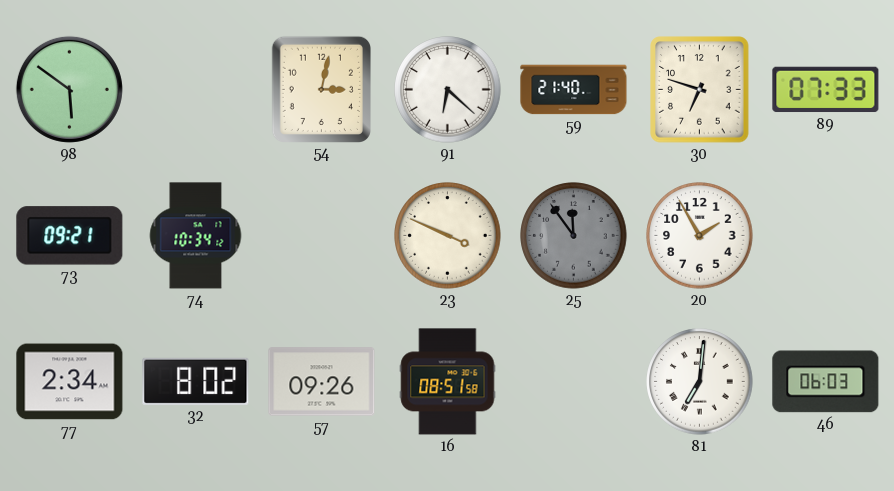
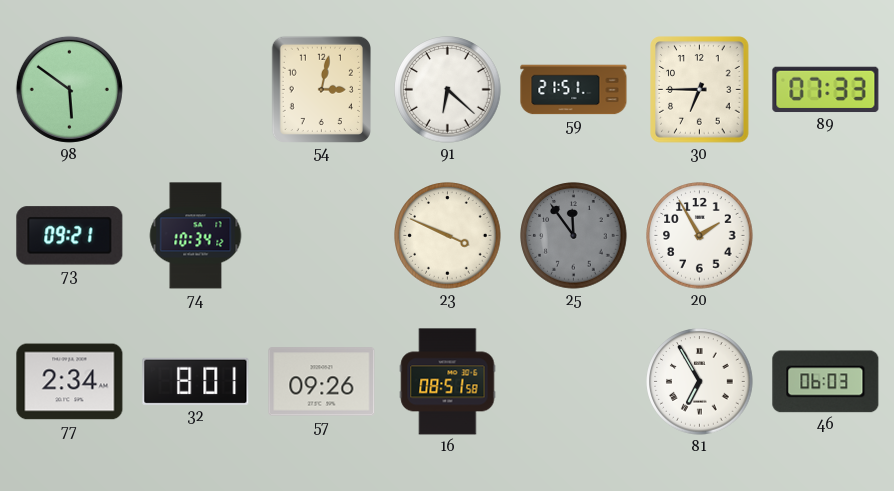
59: 21:40 -> 21:51 (574, 90)
30: 6:48 -> 6:45 (700, 90)
32: 8:02 -> 8:01 (196, 381)
81: 7:01 -> 6:55 (700, 382)
